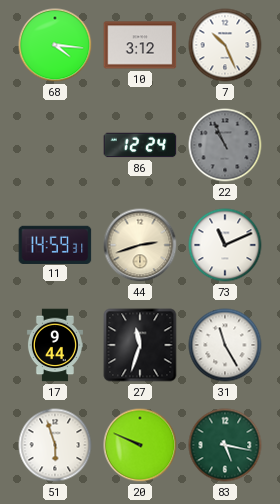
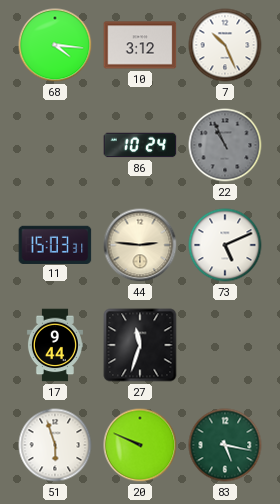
86: 12:24 -> 10:24 (140, 145)
11: 14:59 -> 15:03 (55, 244)
44: 2:42 -> 2:46 (140, 245)
73: 11:11 -> 5:11 (225, 245)
31: 11:25 -> none (225, 345)
